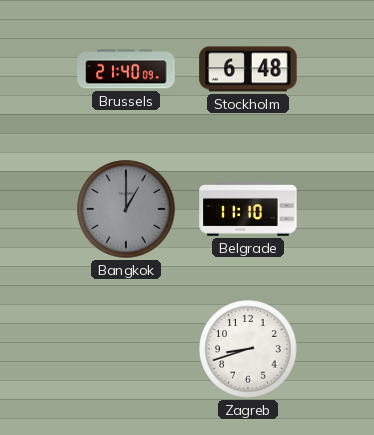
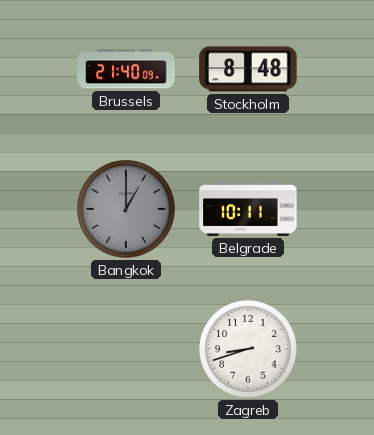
Stockholm: 6:48 -> 8:48 (248, 69)
Belgrade: 11:10 -> 10:11 (248, 209)
